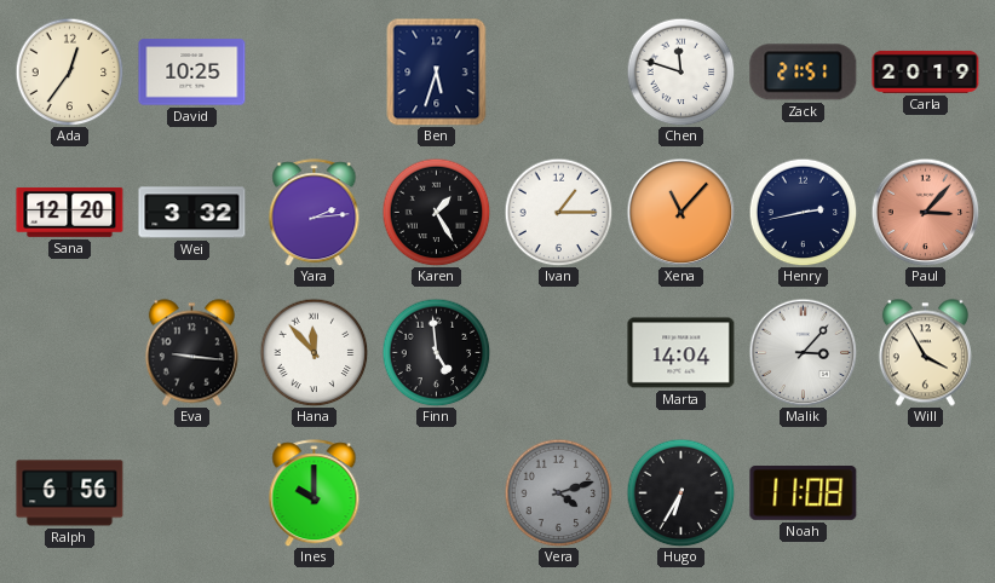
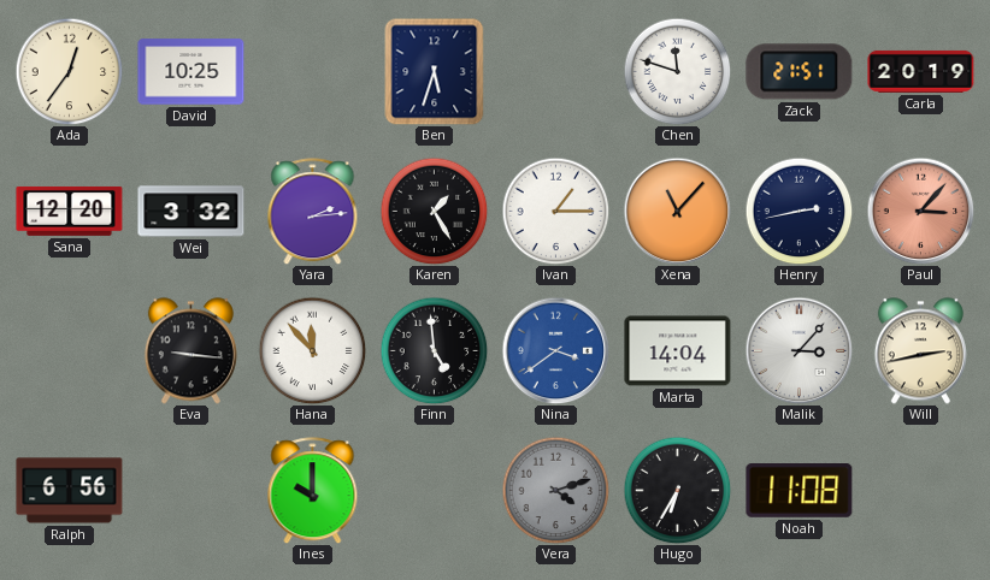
Nina: none -> 3:39 (555, 350)
Will: 3:55 -> 2:43 (920, 351)
